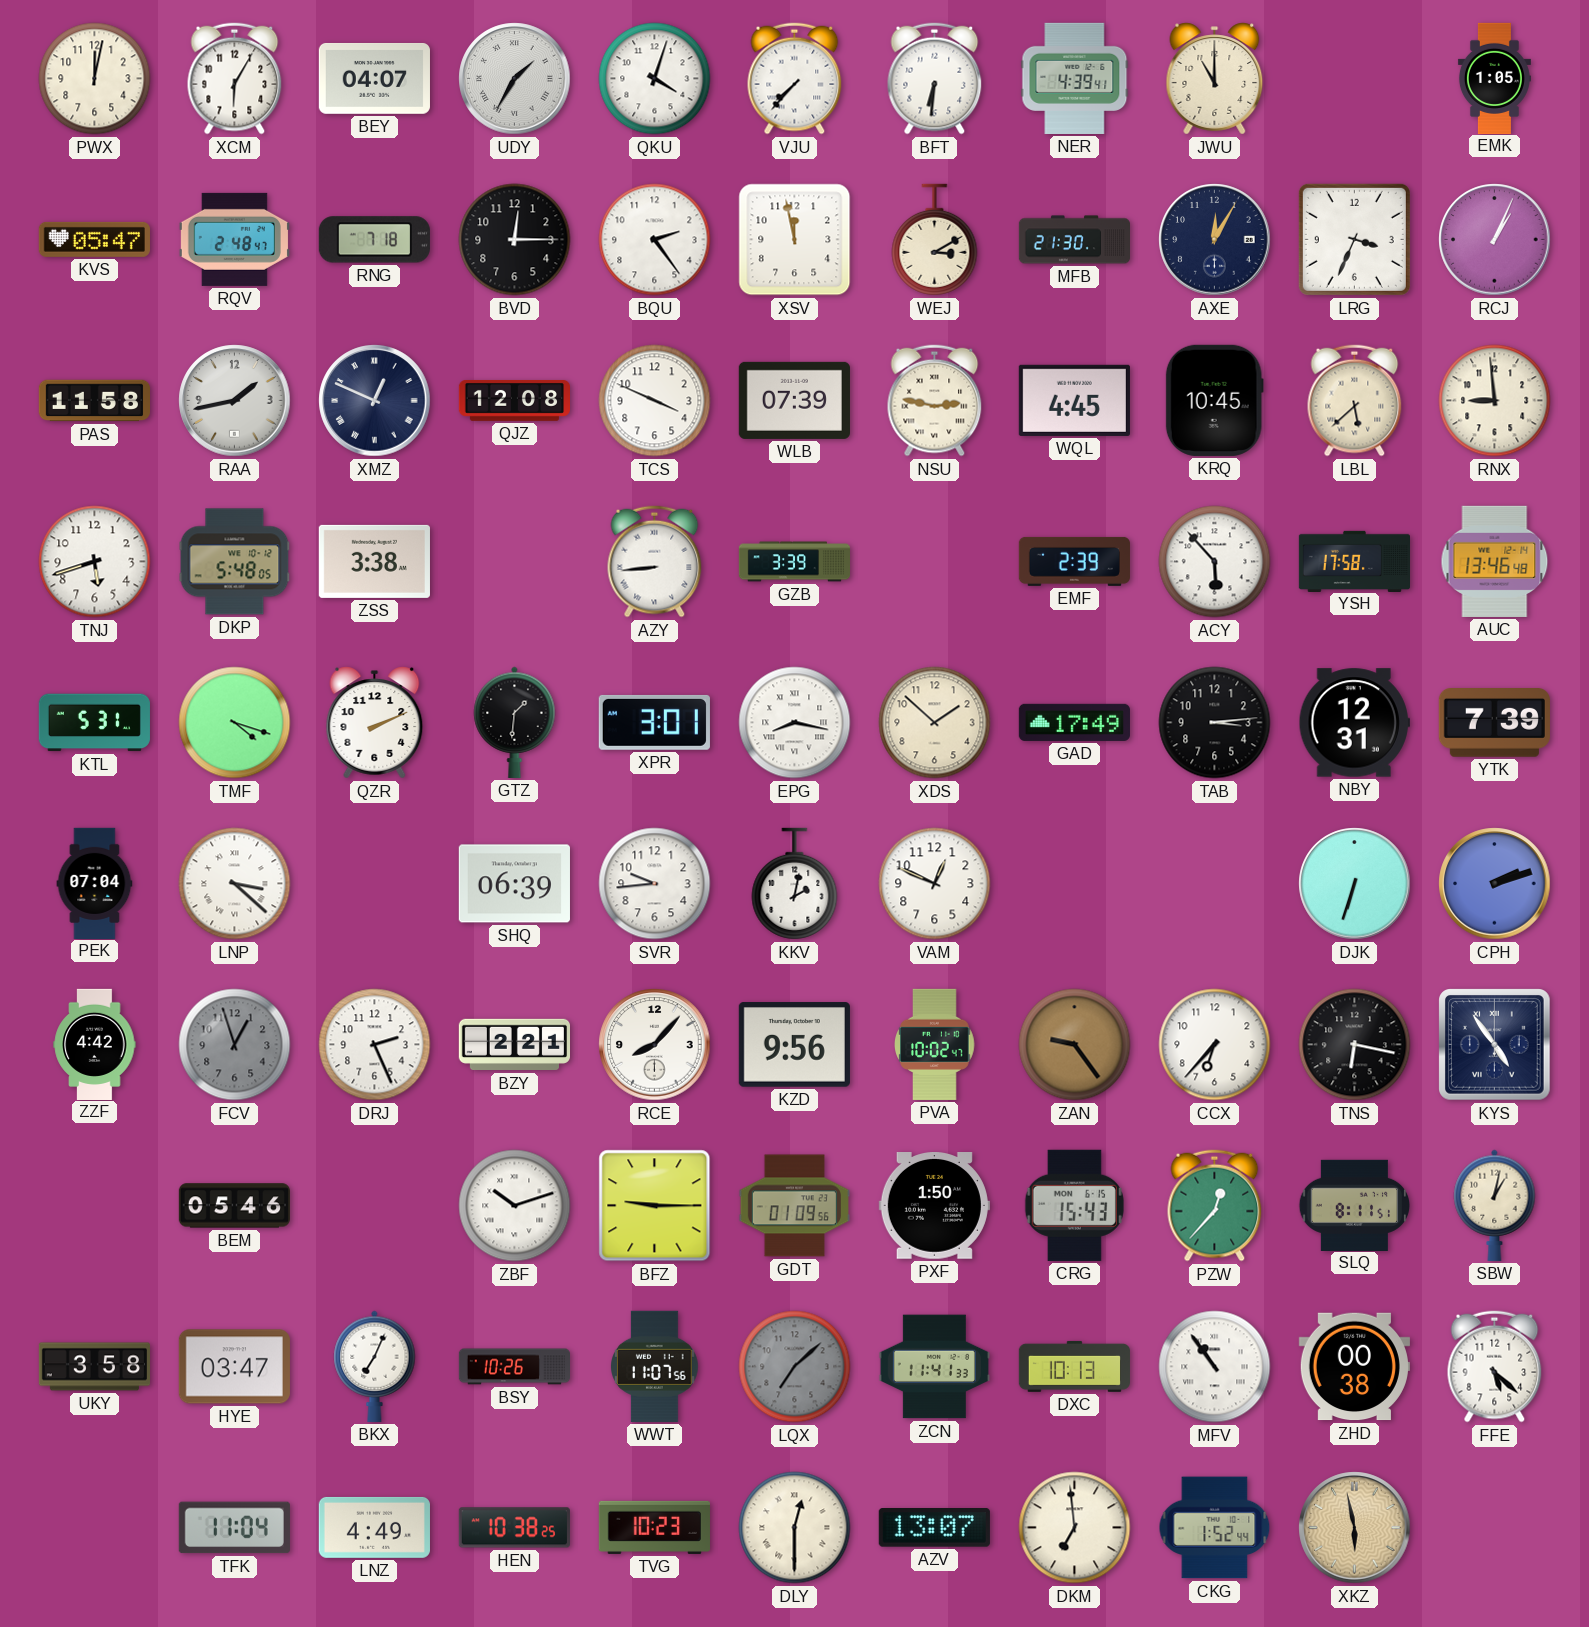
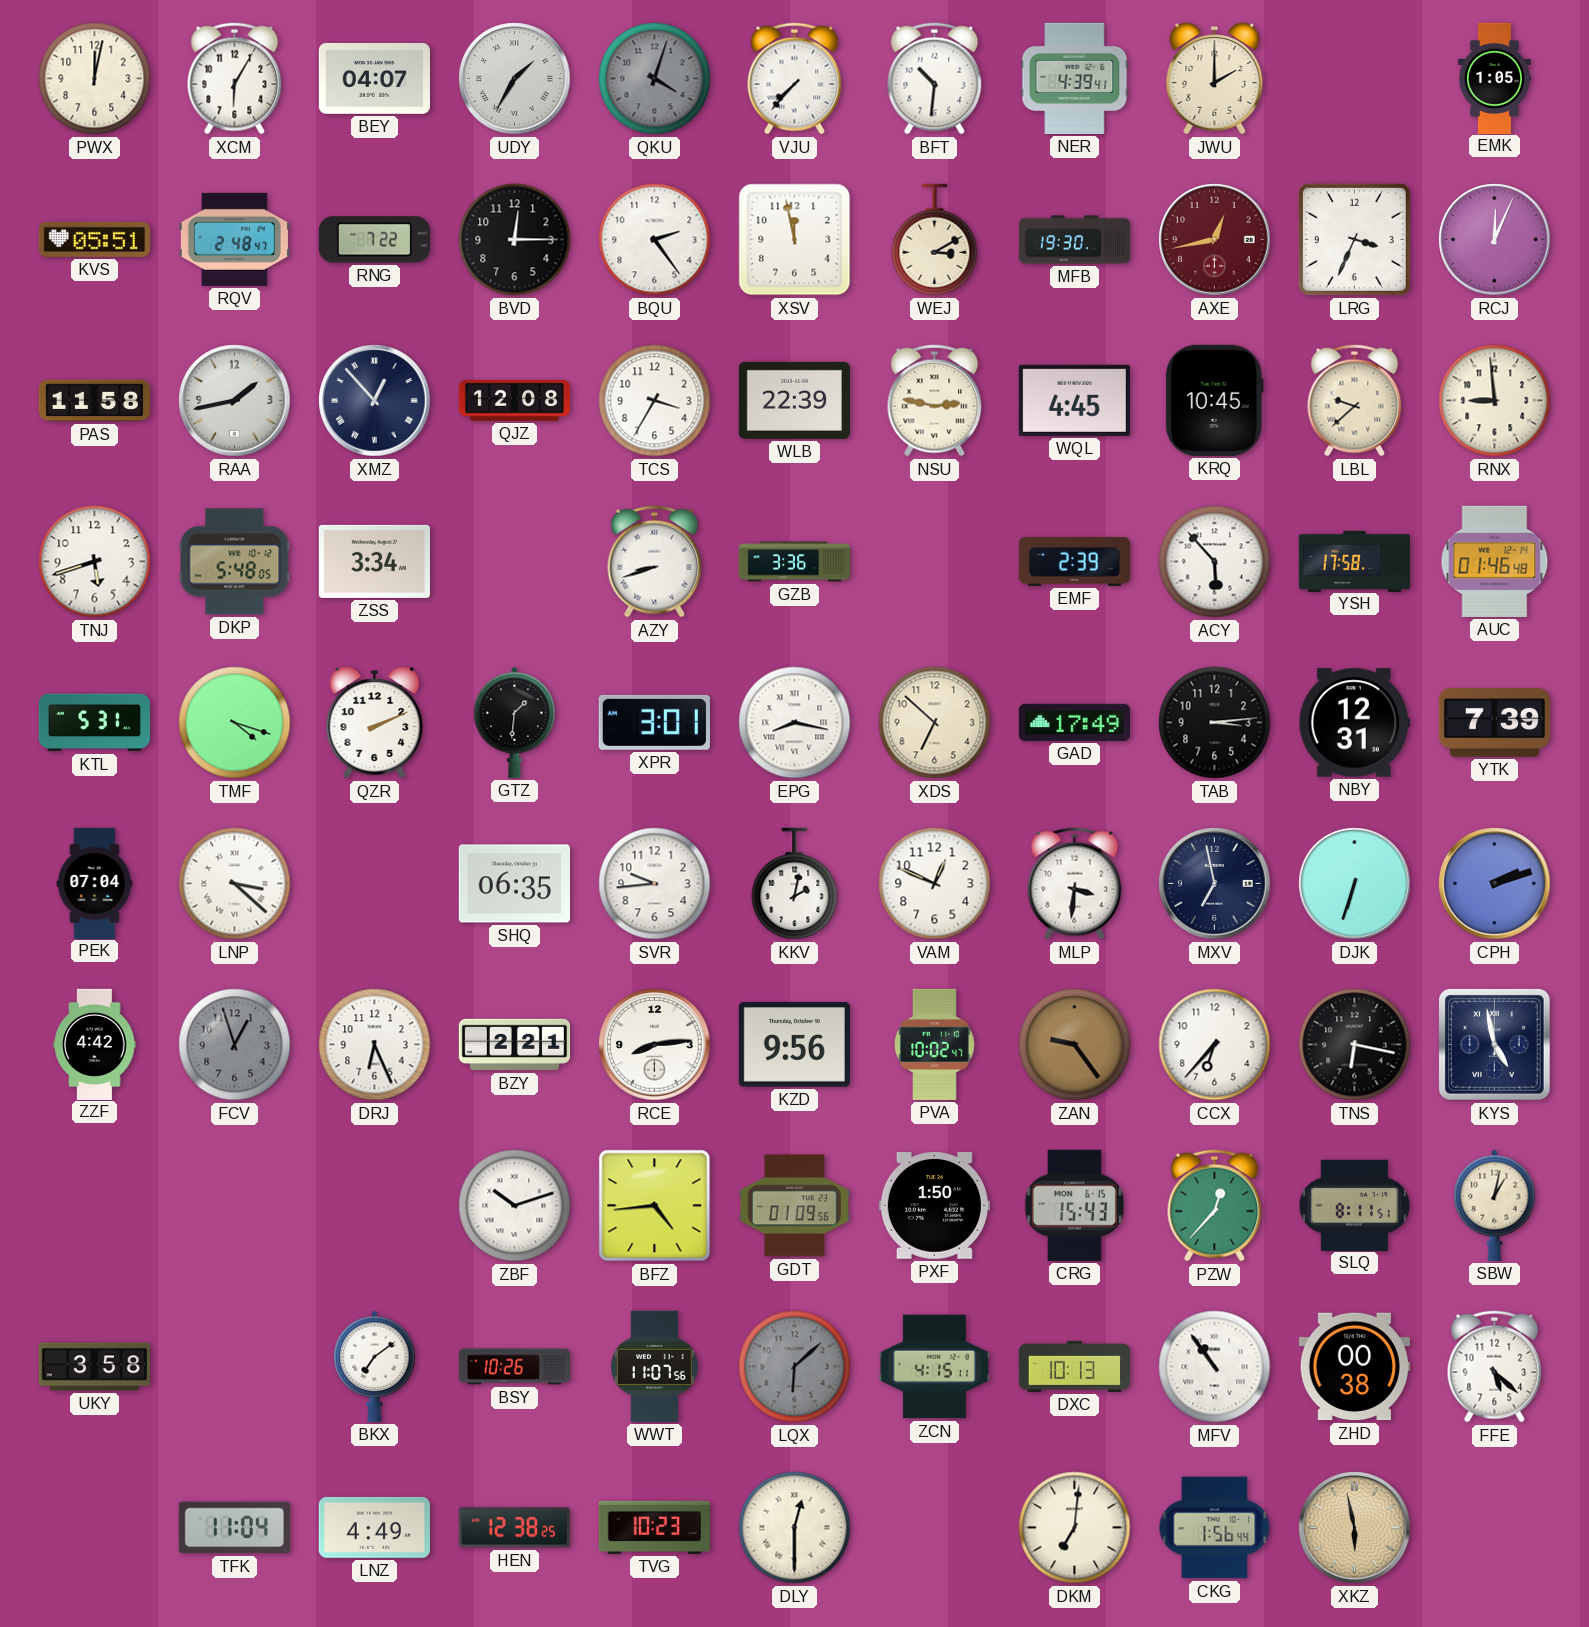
QKU dial: white -> grey (655, 79)
BFT: 6:31 -> 10:31 (935, 79)
JWU: 11:00 -> 2:00 (1215, 79)
KVS: 05:47 -> 05:51 (94, 239)
RNG: 7:18 -> 7:22 (374, 240)
MFB: 21:30 -> 19:30 (1074, 240)
AXE: 12:05 -> 12:43 (1215, 240)
AXE dial: navy -> burgundy (1215, 240)
RCJ: 1:04 -> 12:04 (1495, 240)
XMZ: 12:49 -> 12:53 (375, 401)
TCS: 3:49 -> 3:35 (655, 401)
WLB: 07:39 -> 22:39 (794, 400)
LBL: 5:38 -> 9:38 (1355, 401)
ZSS: 3:38 -> 3:34 (374, 561)
AZY: 8:44 -> 8:42 (655, 562)
GZB: 3:39 -> 3:36 (794, 562)
AUC: 13:46 -> 01:46 (1495, 561)
XDS: 1:52 -> 6:52 (935, 723)
SHQ: 06:39 -> 06:35 (514, 884)
MLP: none -> 3:31 (1075, 884)
MXV: none -> 6:58 (1215, 884)
DRJ: 2:26 -> 6:26 (375, 1045)
RCE: 8:07 -> 8:14 (655, 1045)
KYS: 4:54 -> 4:58 (1495, 1045)
BEM: 05:46 -> none (234, 1206)
BFZ: 9:15 -> 4:44 (655, 1206)
HYE: 03:47 -> none (234, 1367)
BKX: 7:04 -> 7:09 (375, 1366)
LQX: 7:08 -> 6:08 (795, 1367)
ZCN: 11:41 -> 4:15 (934, 1367)
HEN: 10:38 -> 12:38 (514, 1528)
AZV: 13:07 -> none (934, 1528)
DKM: 6:59 -> 7:01 (1075, 1528)
CKG: 1:52 -> 1:56 (1215, 1528)
